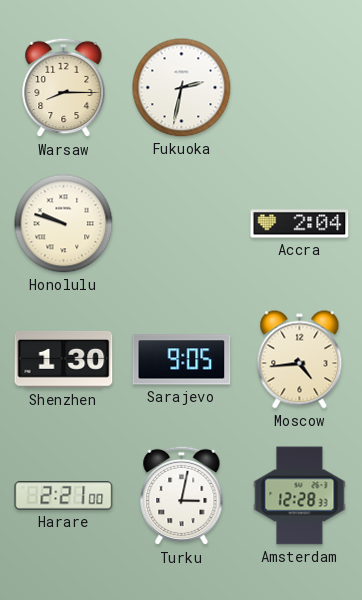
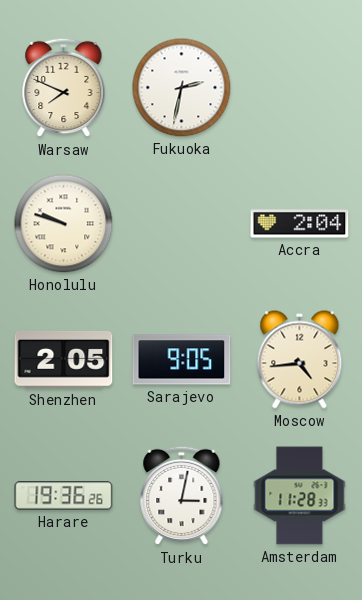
Warsaw: 8:15 -> 7:49 (64, 88)
Shenzhen: 1:30 -> 2:05 (64, 360)
Harare: 2:21 -> 19:36 (64, 496)
Amsterdam: 12:28 -> 11:28 (300, 496)
